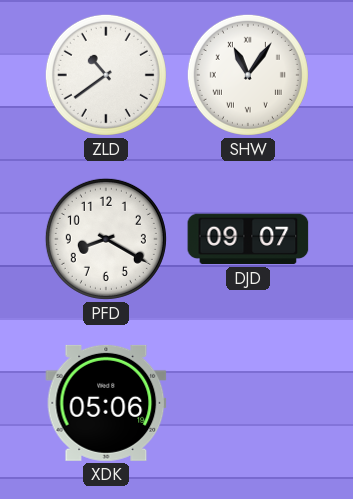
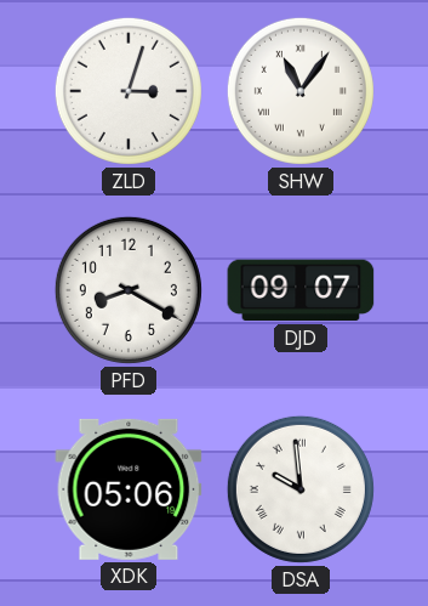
ZLD: 10:39 -> 3:03 (129, 91)
DSA: none -> 9:59 (301, 489)
